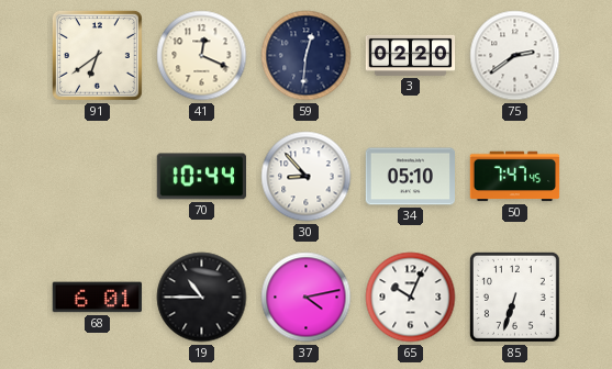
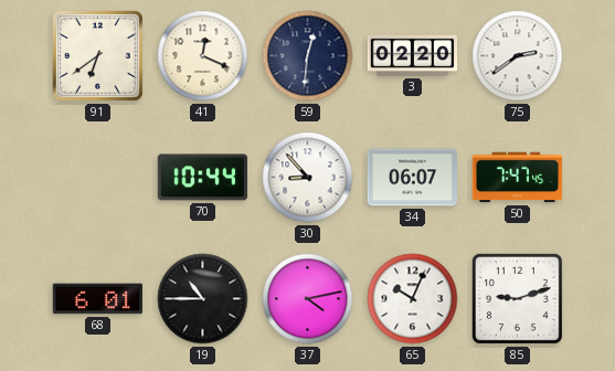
34: 05:10 -> 06:07 (413, 178)
85: 6:33 -> 9:12 (517, 298)
